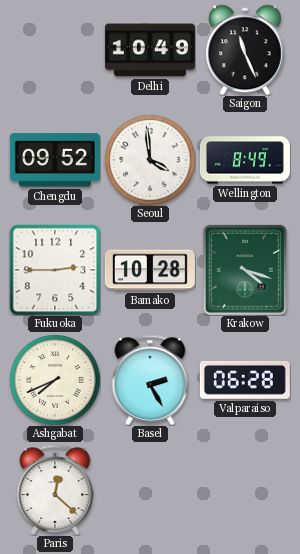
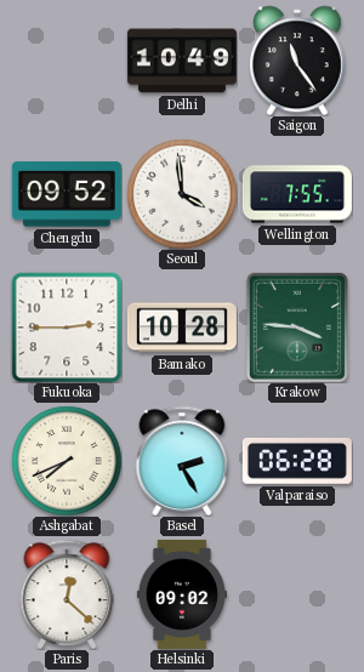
Saigon: 11:26 -> 11:24 (297, 61)
Wellington: 8:49 -> 7:55 (297, 194)
Krakow: 4:18 -> 3:46 (297, 328)
Helsinki: none -> 09:02 (182, 594)
